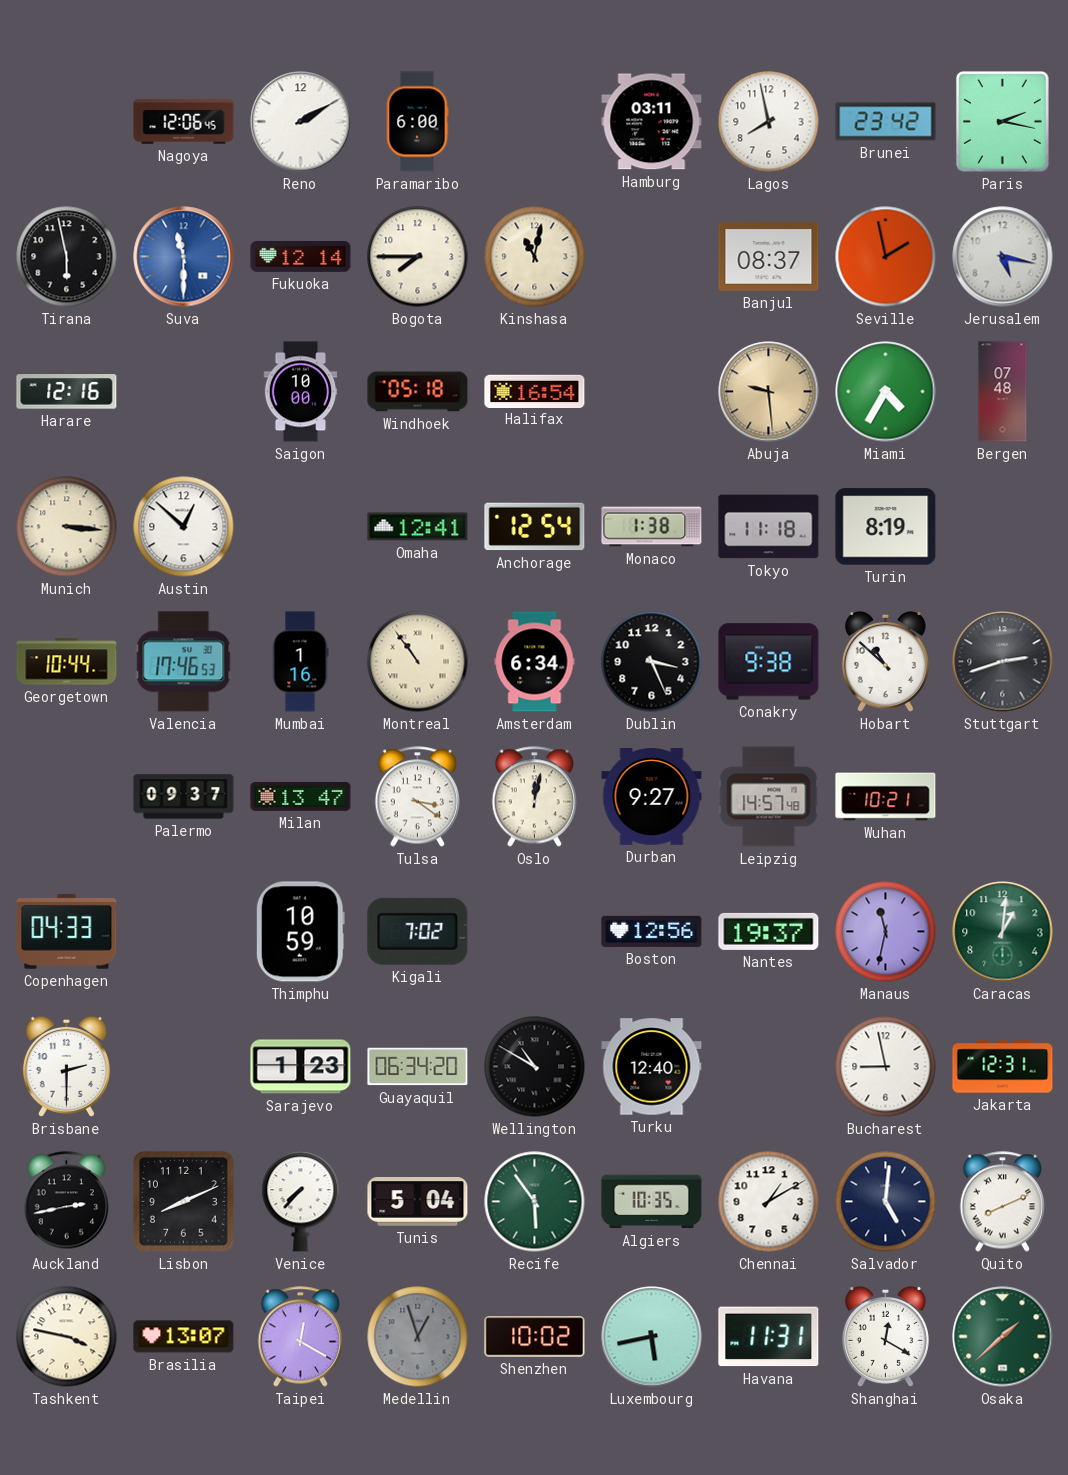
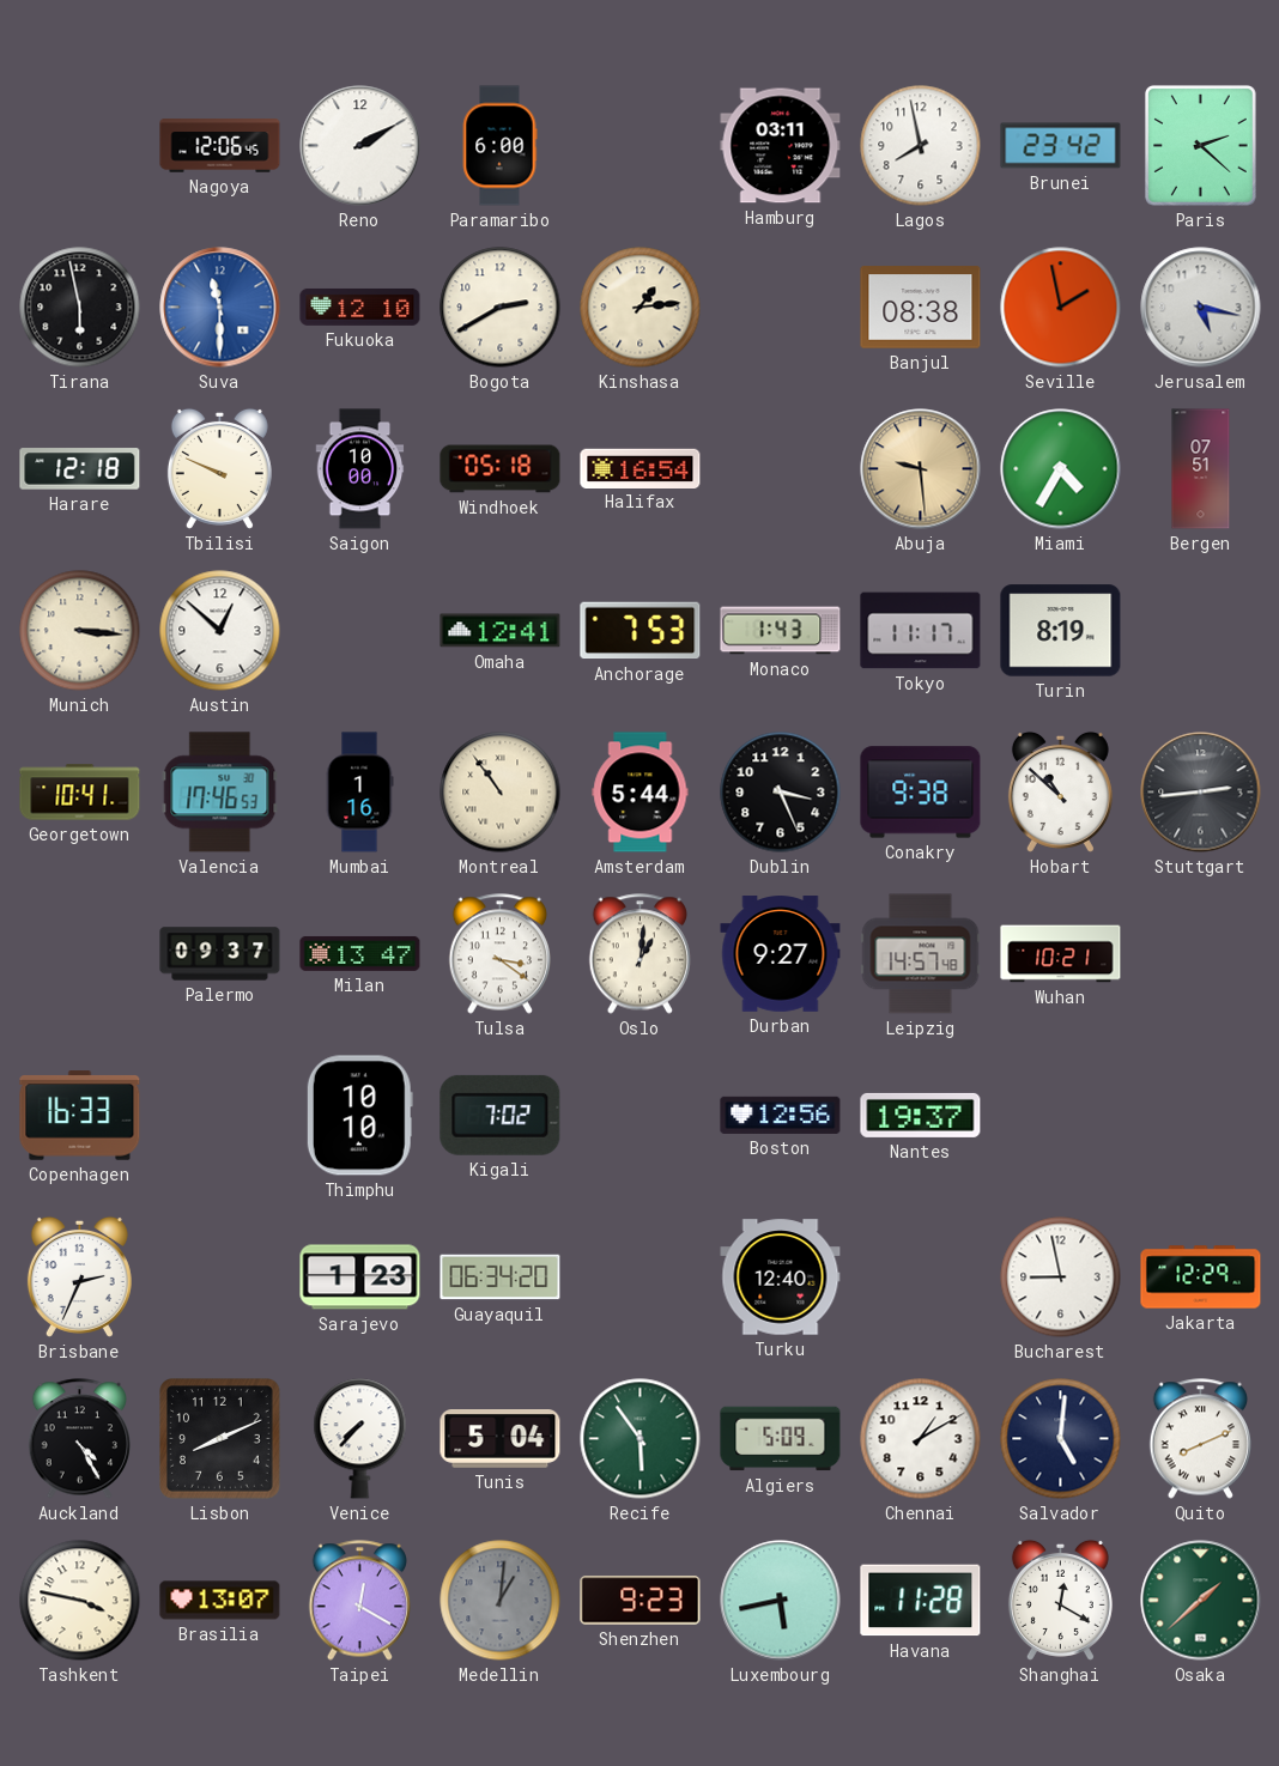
Paris: 2:17 -> 2:22 (1200, 146)
Fukuoka: 12:14 -> 12:10 (360, 308)
Bogota: 7:45 -> 2:40 (501, 308)
Kinshasa: 11:02 -> 1:14 (641, 308)
Banjul: 08:37 -> 08:38 (921, 308)
Harare: 12:16 -> 12:18 (80, 469)
Tbilisi: none -> 9:49 (219, 468)
Bergen: 07:48 -> 07:51 (1201, 469)
Anchorage: 12:54 -> 7:53 (641, 631)
Monaco: 1:38 -> 1:43 (781, 631)
Tokyo: 11:18 -> 11:17 (921, 631)
Georgetown: 10:44 -> 10:41 (80, 793)
Amsterdam: 6:34 -> 5:44 (641, 793)
Stuttgart: 2:42 -> 2:44 (1201, 793)
Oslo: 12:02 -> 1:01 (639, 954)
Copenhagen: 04:33 -> 16:33 (80, 1116)
Thimphu: 10:59 -> 10:10 (359, 1116)
Manaus: 11:32 -> none (886, 932)
Caracas: 1:01 -> none (1003, 932)
Brisbane: 2:30 -> 2:34 (79, 1276)
Wellington: 10:50 -> none (535, 1067)
Jakarta: 12:31 -> 12:29 (1201, 1278)
Auckland: 2:43 -> 4:25 (79, 1439)
Algiers: 10:35 -> 5:09 (781, 1439)
Medellin: 12:57 -> 1:01 (501, 1601)
Shenzhen: 10:02 -> 9:23 (641, 1601)
Havana: 11:31 -> 11:28 (921, 1601)
